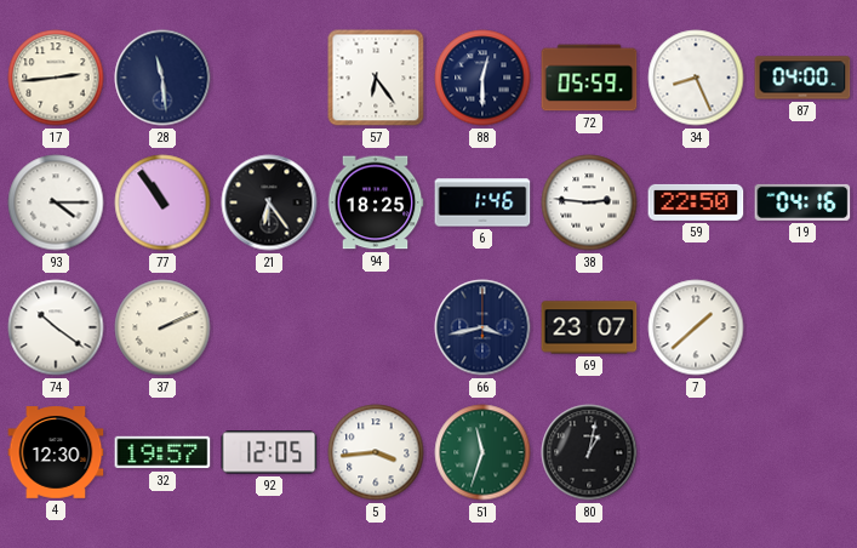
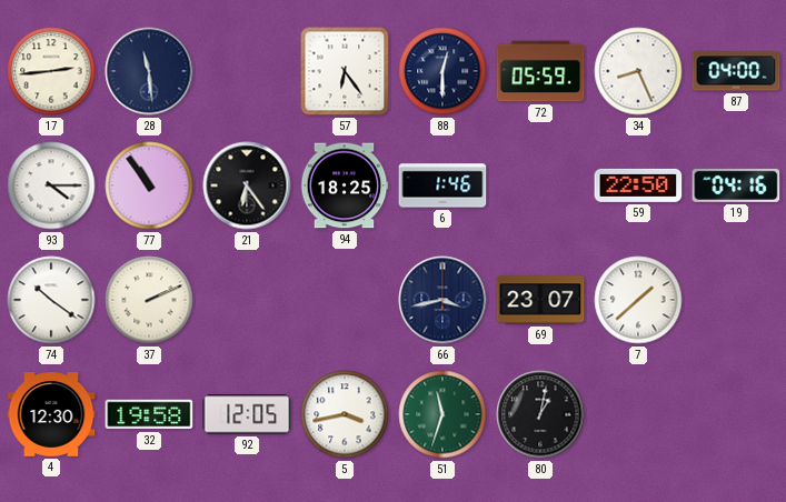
38: 2:46 -> none (589, 202)
32: 19:57 -> 19:58 (149, 414)
5: 3:44 -> 3:43 (345, 414)
